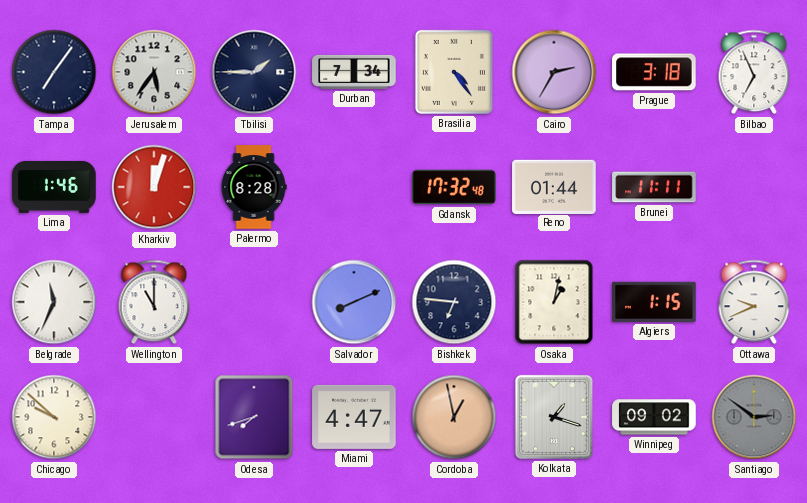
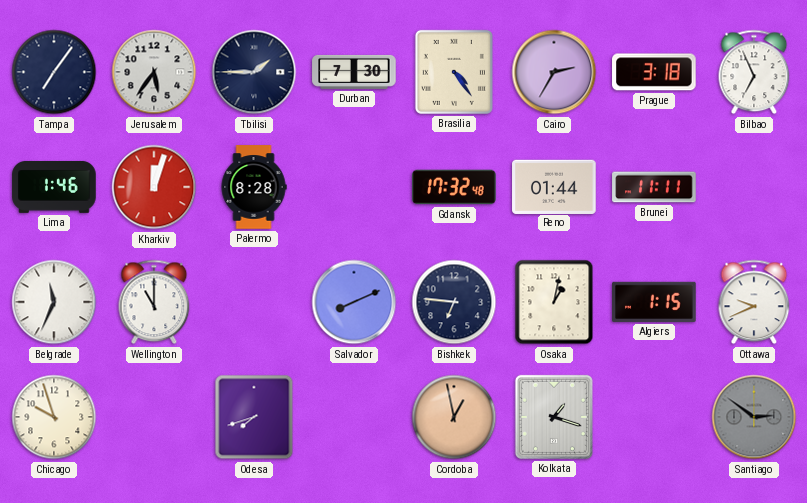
Durban: 7:34 -> 7:30 (354, 72)
Chicago: 9:52 -> 9:57 (54, 417)
Miami: 4:47 -> none (354, 417)
Winnipeg: 09:02 -> none (654, 417)
